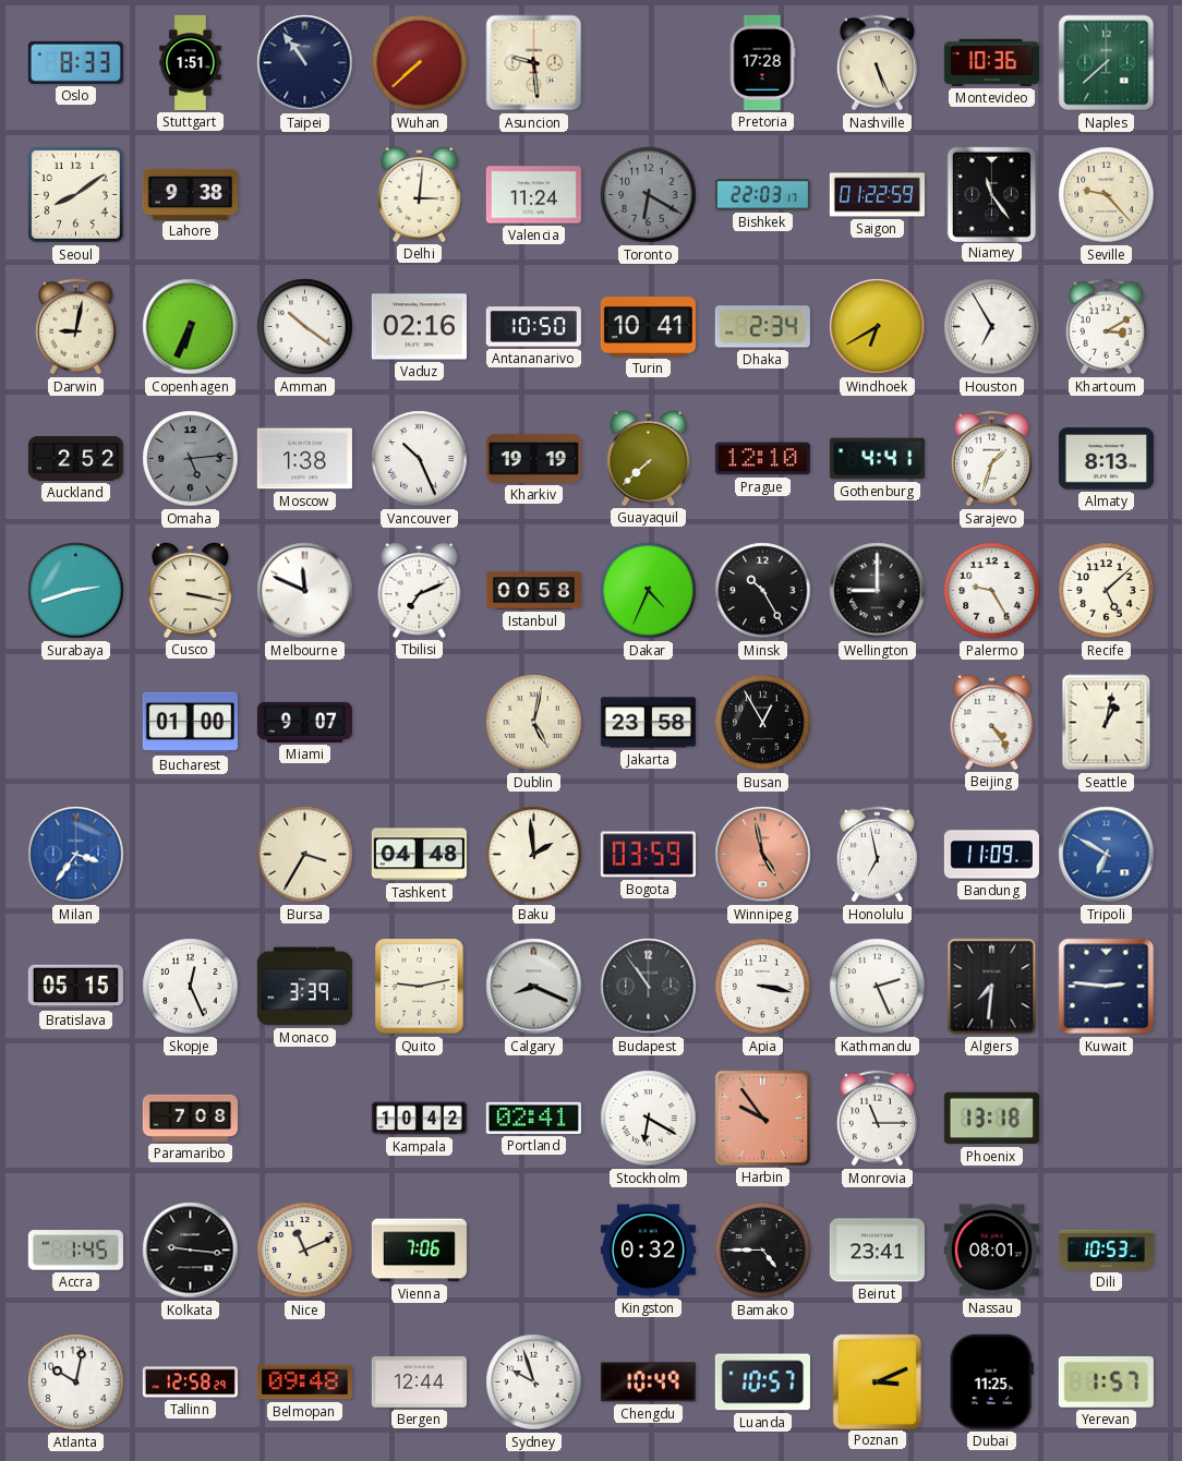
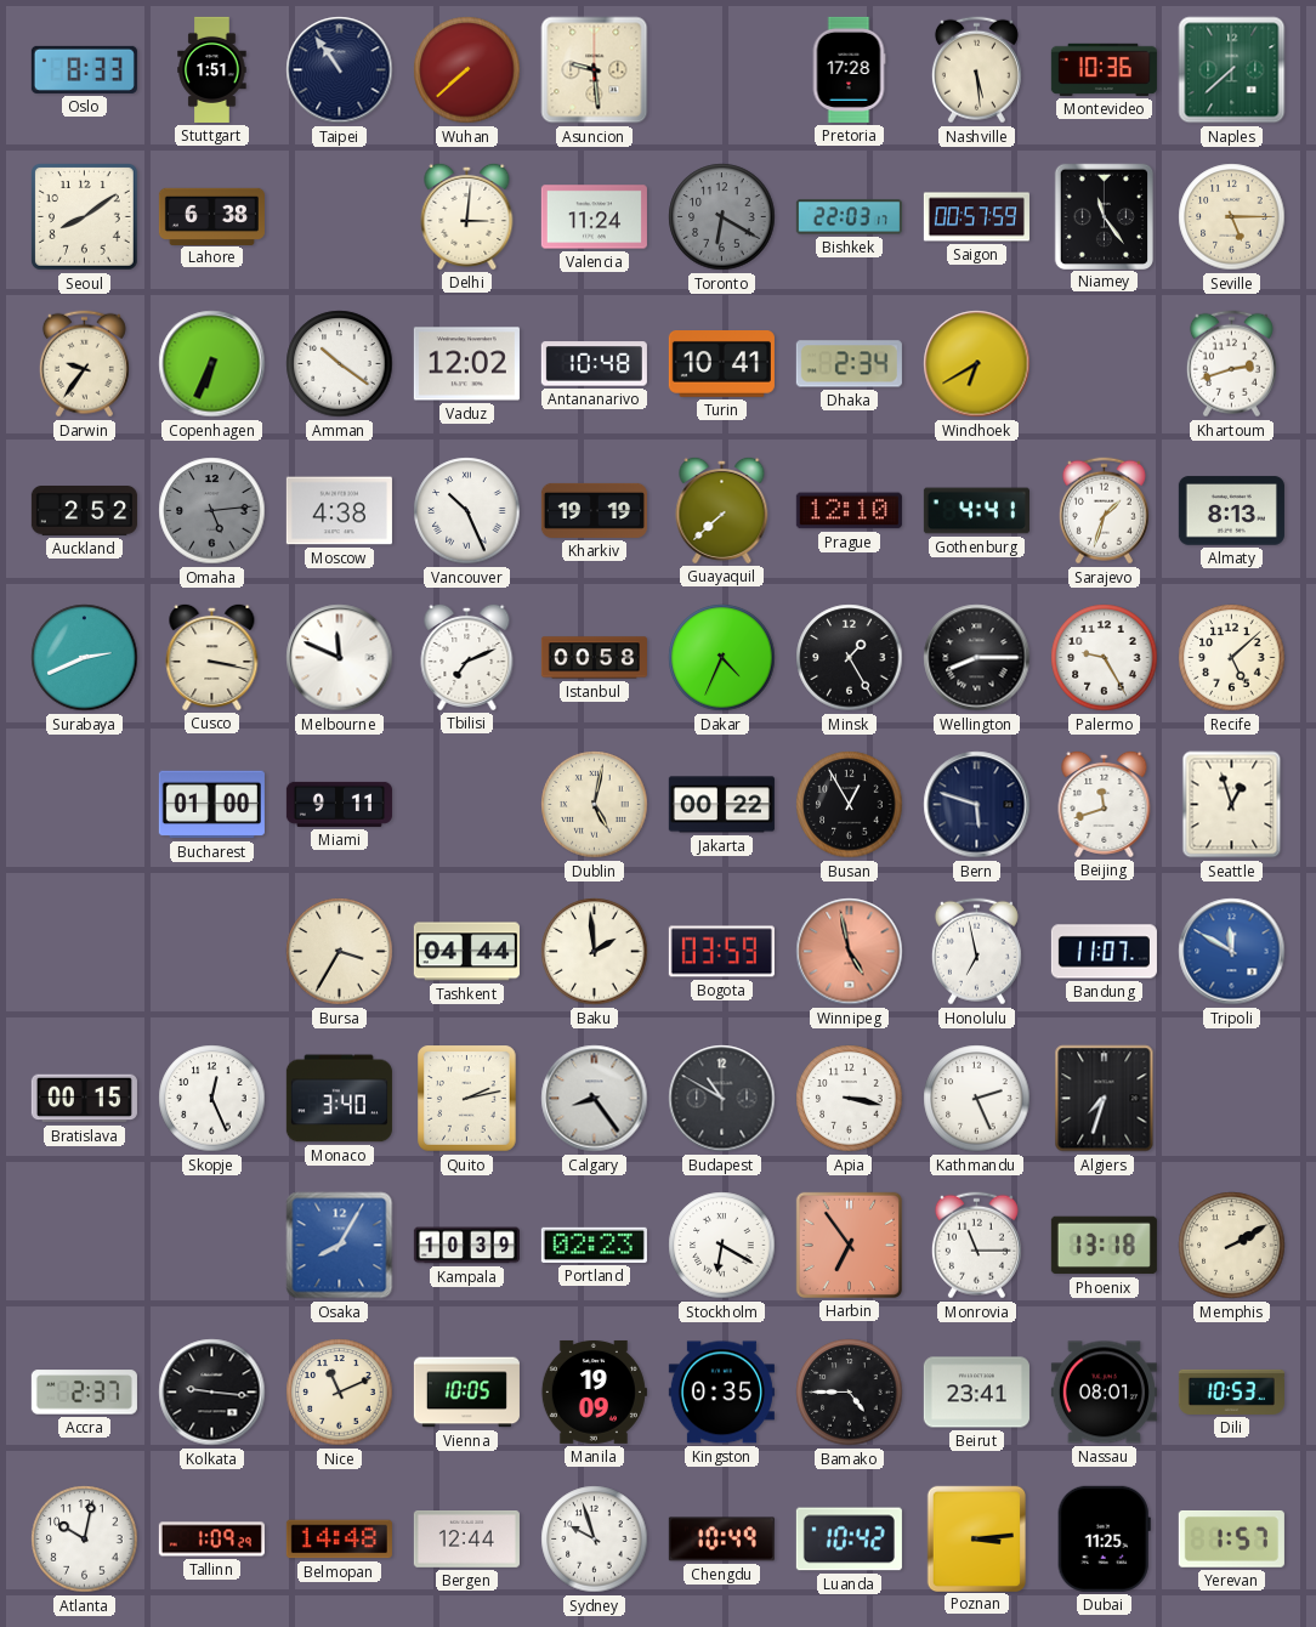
Nashville: 5:26 -> 5:29 (976, 70)
Lahore: 9:38 -> 6:38 (211, 216)
Saigon: 01:22 -> 00:57 (976, 217)
Seville: 9:23 -> 5:15 (1232, 217)
Darwin: 9:02 -> 9:36 (84, 364)
Vaduz: 02:16 -> 12:02 (466, 364)
Antananarivo: 10:50 -> 10:48 (594, 364)
Houston: 6:55 -> none (992, 327)
Khartoum: 3:10 -> 2:42 (1231, 364)
Moscow: 1:38 -> 4:38 (339, 511)
Surabaya: 2:42 -> 2:41 (85, 658)
Minsk: 10:25 -> 1:25 (850, 658)
Wellington: 9:00 -> 8:15 (977, 658)
Miami: 9:07 -> 9:11 (339, 804)
Jakarta: 23:58 -> 00:22 (721, 805)
Bern: none -> 5:48 (977, 805)
Beijing: 4:24 -> 11:42 (1105, 804)
Seattle: 1:02 -> 12:57 (1232, 805)
Milan: 3:36 -> none (76, 855)
Tashkent: 04:48 -> 04:44 (466, 952)
Bandung: 11:09 -> 11:07 (1104, 952)
Tripoli: 6:50 -> 11:50 (1232, 952)
Bratislava: 05:15 -> 00:15 (84, 1099)
Monaco: 3:39 -> 3:40 (339, 1099)
Quito: 9:13 -> 2:13 (467, 1099)
Calgary: 8:19 -> 8:24 (595, 1099)
Budapest: 10:54 -> 10:50 (722, 1099)
Algiers: 7:31 -> 7:33 (1105, 1099)
Kuwait: 2:46 -> none (1107, 987)
Paramaribo: 7:08 -> none (190, 1118)
Osaka: none -> 8:05 (340, 1246)
Kampala: 10:42 -> 10:39 (466, 1246)
Portland: 02:41 -> 02:23 (594, 1245)
Harbin: 9:54 -> 6:54 (849, 1245)
Memphis: none -> 2:10 (1232, 1246)
Accra: 1:45 -> 2:37 (84, 1393)
Vienna: 7:06 -> 10:05 (466, 1393)
Manila: none -> 19:09 (594, 1391)
Kingston: 0:32 -> 0:35 (721, 1393)
Tallinn: 12:58 -> 1:09 (211, 1540)
Belmopan: 09:48 -> 14:48 (339, 1540)
Luanda: 10:57 -> 10:42 (849, 1540)
Poznan: 3:11 -> 3:14 (976, 1538)
